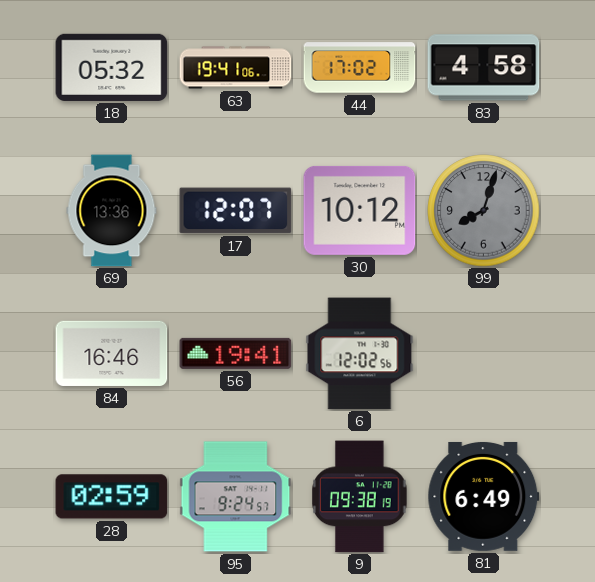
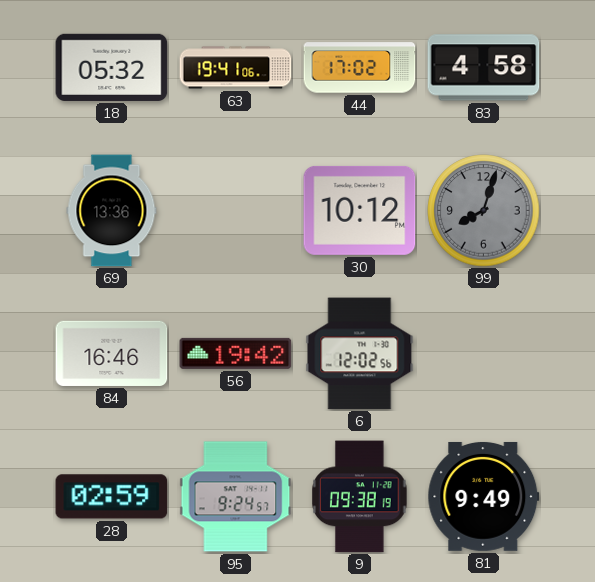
17: 12:07 -> none (236, 211)
56: 19:41 -> 19:42 (236, 353)
81: 6:49 -> 9:49 (484, 496)
